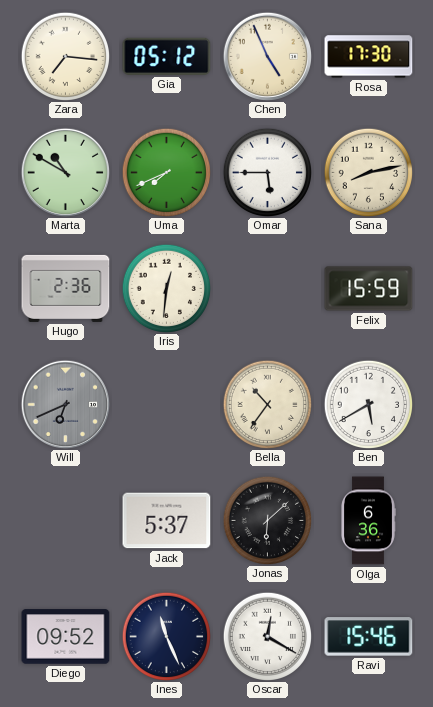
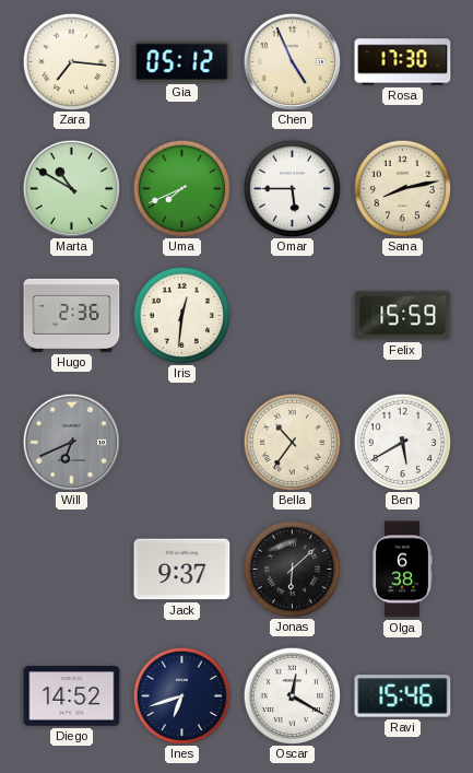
Jack: 5:37 -> 9:37 (182, 570)
Olga: 6:36 -> 6:38 (402, 570)
Diego: 09:52 -> 14:52 (72, 696)
Ines: 11:26 -> 6:42 (181, 695)
